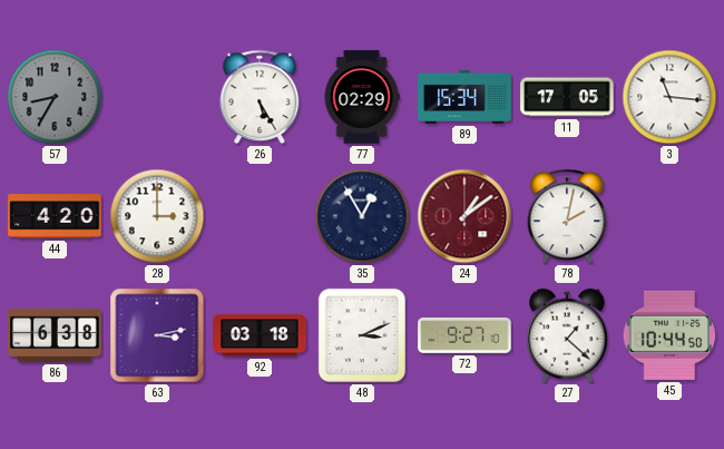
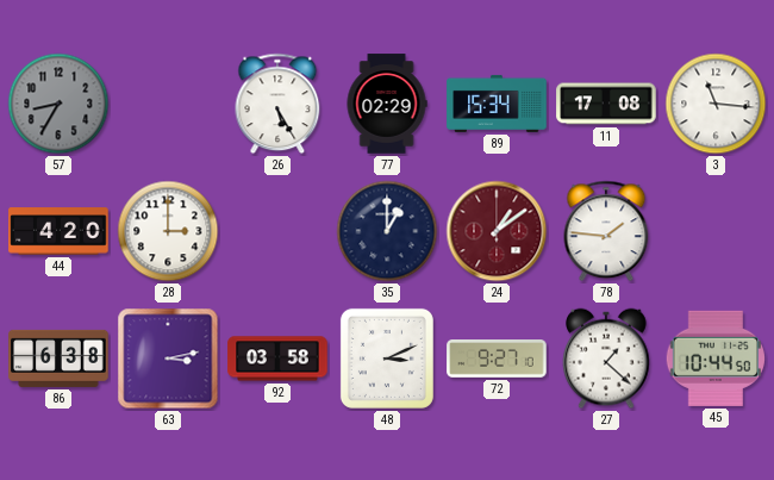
11: 17:05 -> 17:08 (606, 104)
35: 12:55 -> 1:00 (387, 231)
78: 2:02 -> 1:46 (606, 231)
92: 03:18 -> 03:58 (277, 359)
